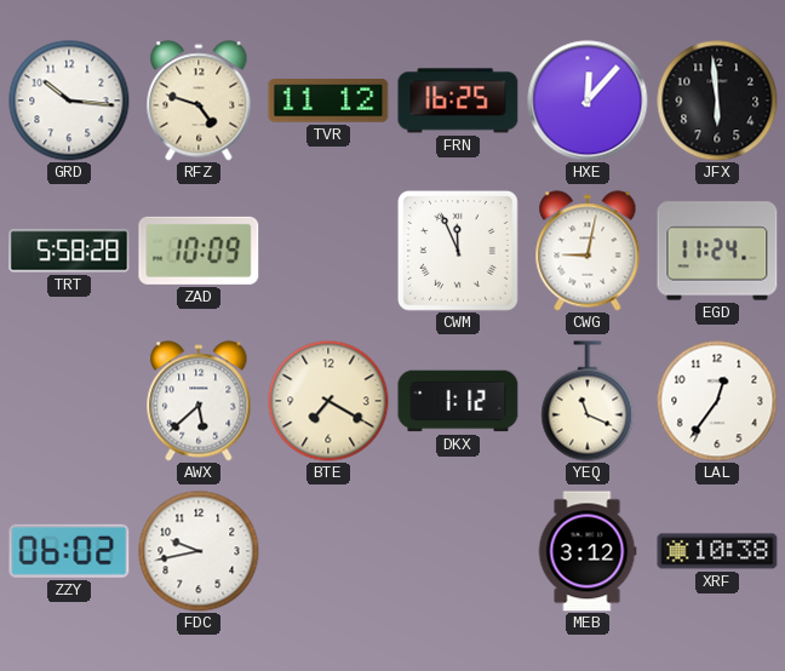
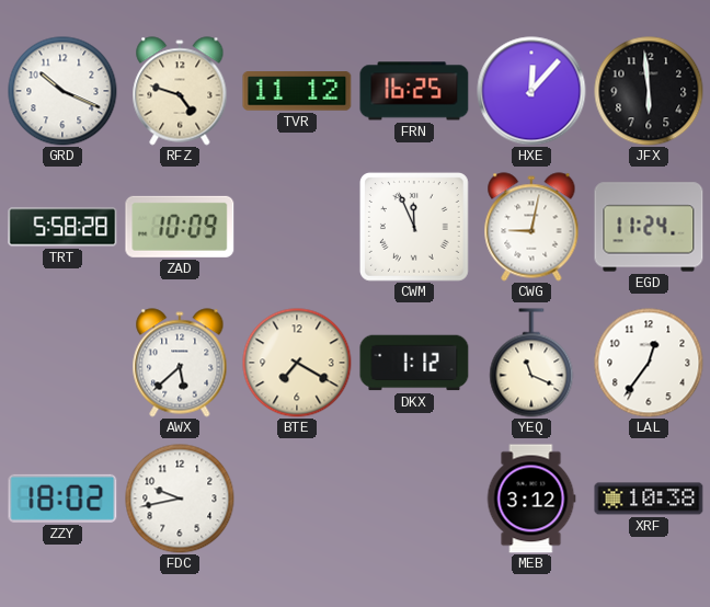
GRD: 10:16 -> 10:19 (62, 91)
ZZY: 06:02 -> 18:02 (62, 499)
